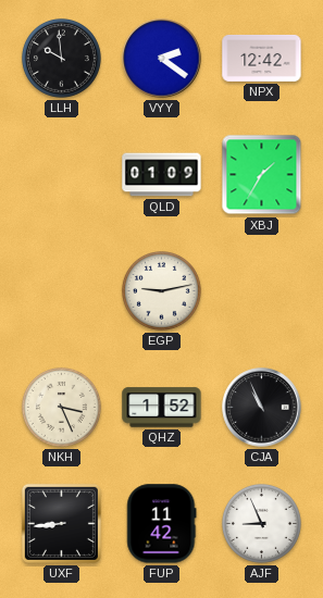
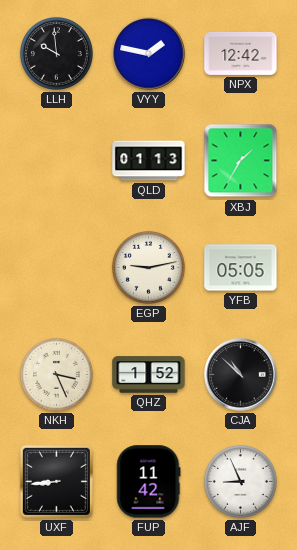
VYY: 2:21 -> 1:47 (149, 54)
QLD: 01:09 -> 01:13 (149, 161)
YFB: none -> 05:05 (241, 268)
CJA: 10:56 -> 10:52 (241, 375)
